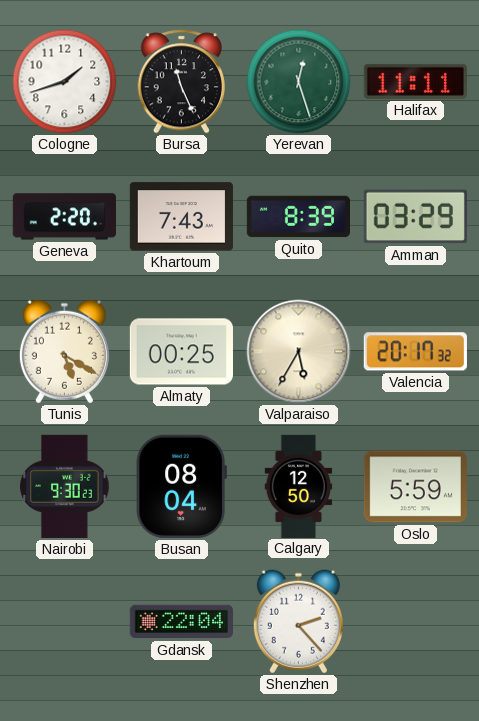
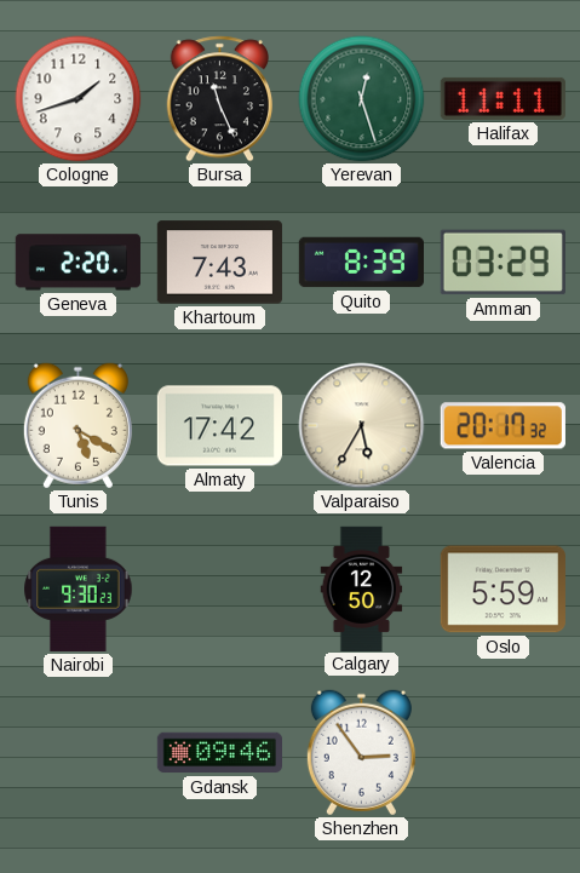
Almaty: 00:25 -> 17:42 (219, 426)
Busan: 08:04 -> none (181, 486)
Gdansk: 22:04 -> 09:46 (219, 753)
Shenzhen: 2:23 -> 2:54 (361, 753)
